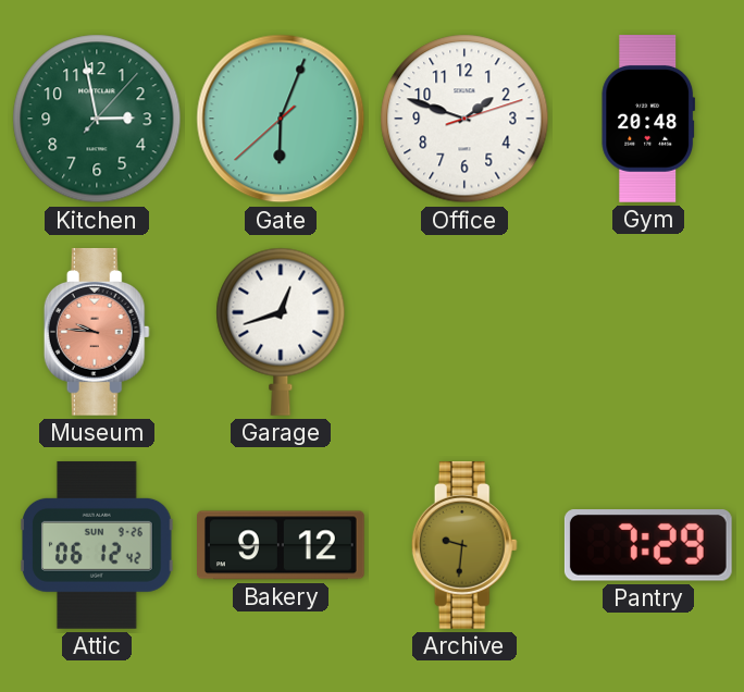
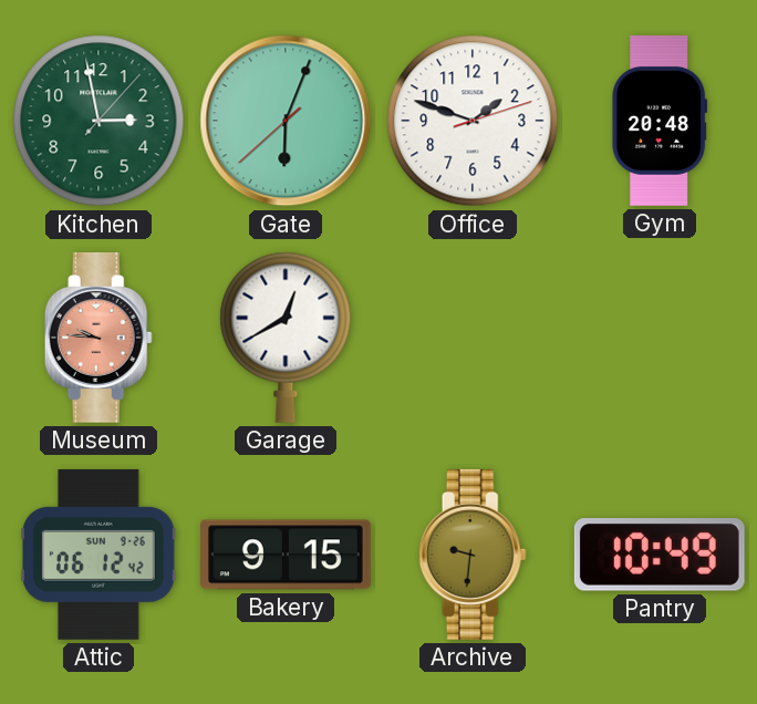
Garage: 12:42 -> 12:40 (286, 338)
Bakery: 9:12 -> 9:15 (287, 555)
Pantry: 7:29 -> 10:49 (660, 555)
